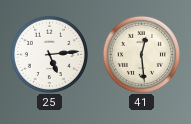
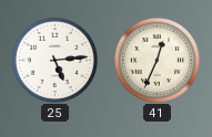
41: 12:29 -> 12:34 (157, 60)
